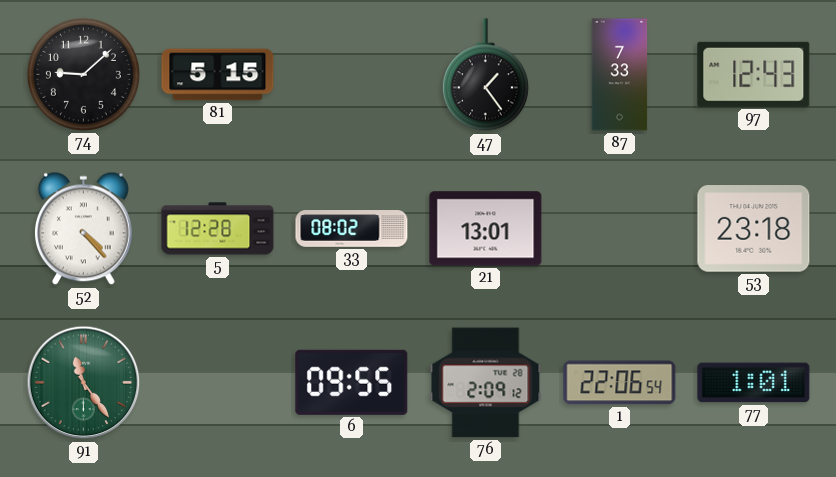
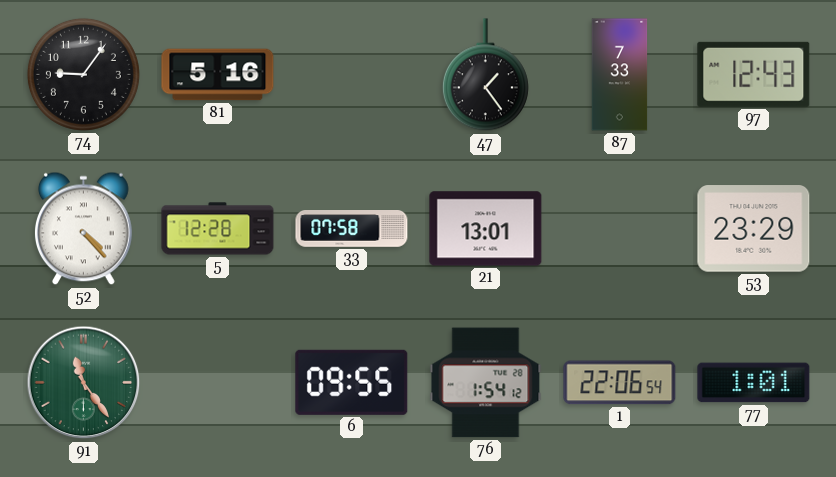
74: 9:08 -> 9:06 (83, 74)
81: 5:15 -> 5:16 (218, 75)
33: 08:02 -> 07:58 (352, 229)
53: 23:18 -> 23:29 (754, 229)
76: 2:09 -> 1:54 (486, 383)
